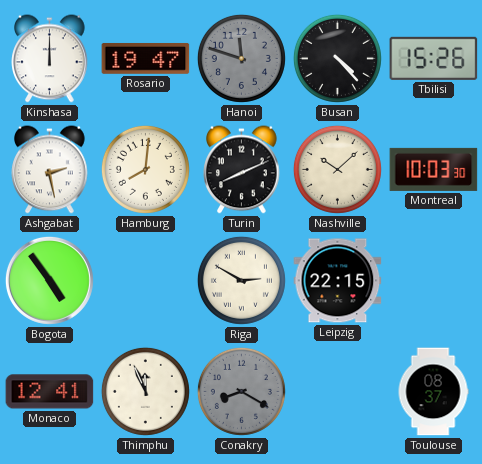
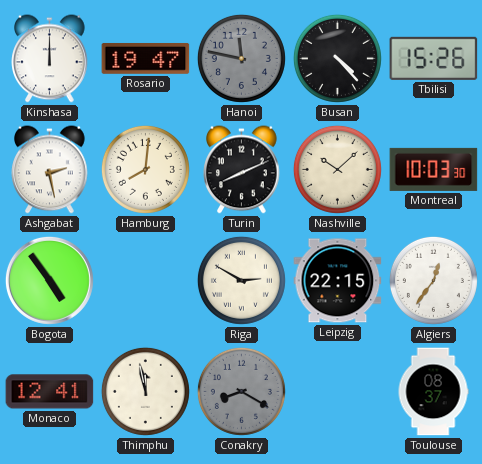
Hanoi: 11:48 -> 11:47 (241, 58)
Algiers: none -> 12:36 (433, 280)
Thimphu: 11:56 -> 11:58 (145, 391)
